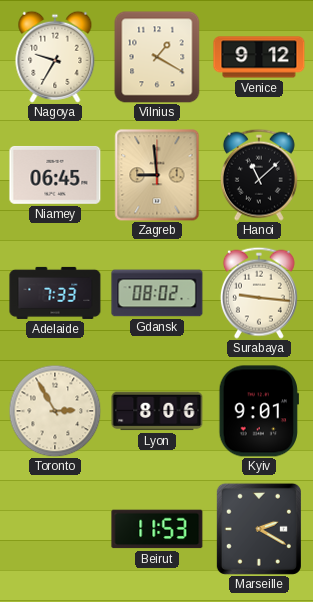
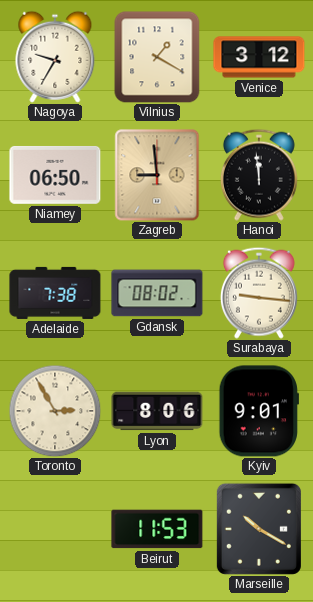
Venice: 9:12 -> 3:12 (259, 57)
Niamey: 06:45 -> 06:50 (55, 175)
Hanoi: 11:08 -> 11:59 (259, 175)
Adelaide: 7:33 -> 7:38 (55, 293)
Marseille: 2:20 -> 10:20 (259, 529)
